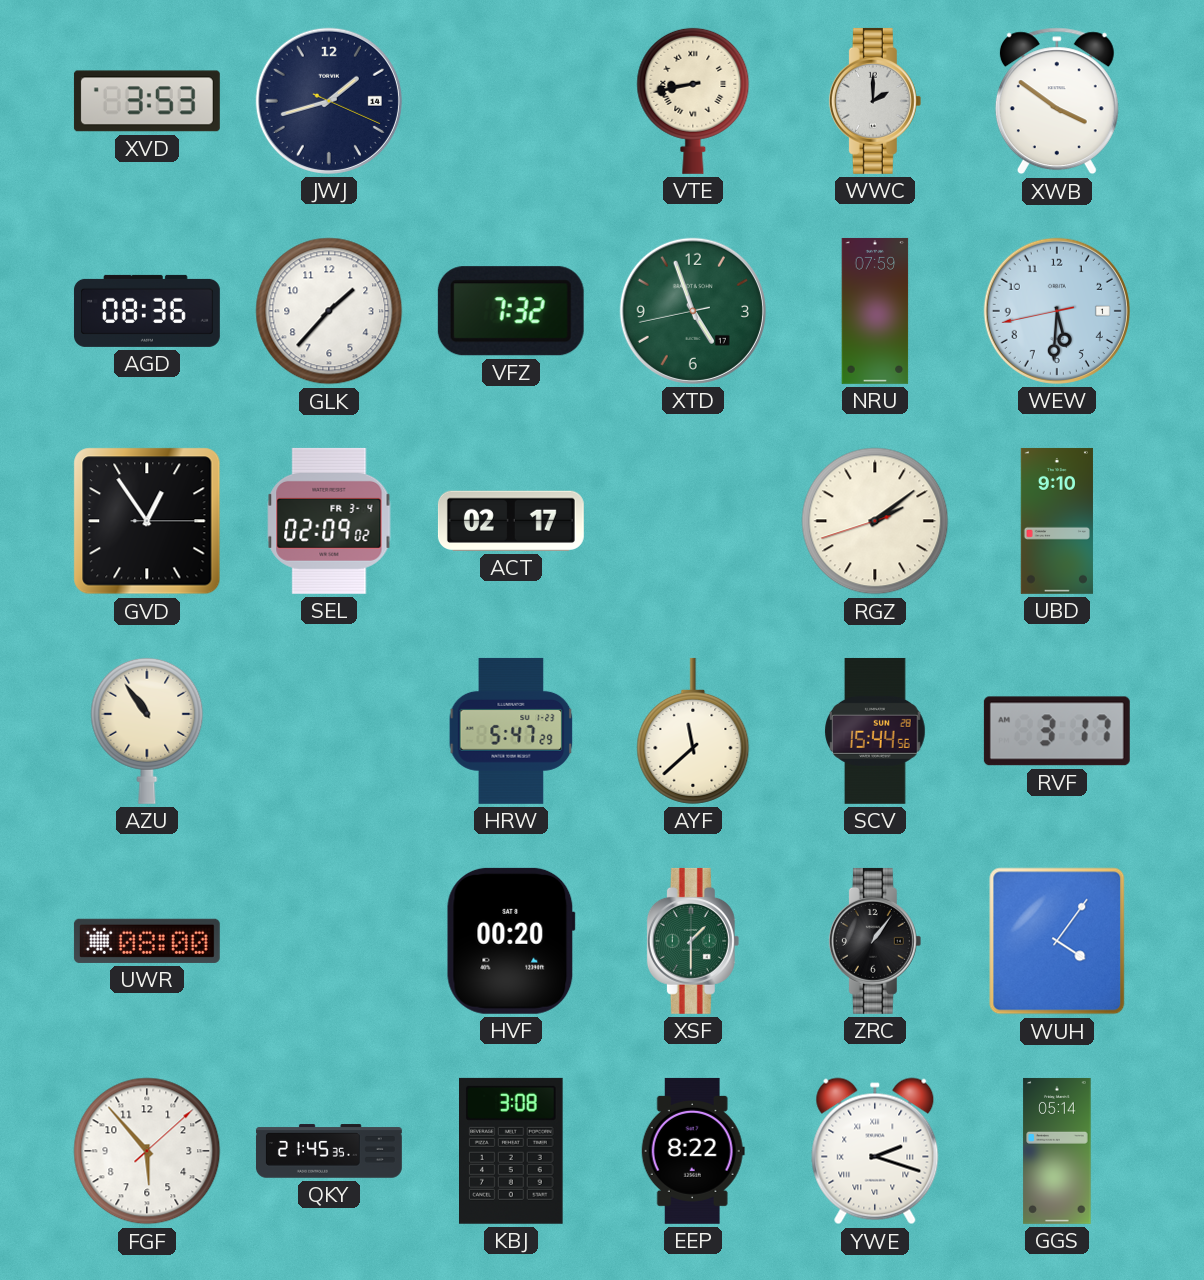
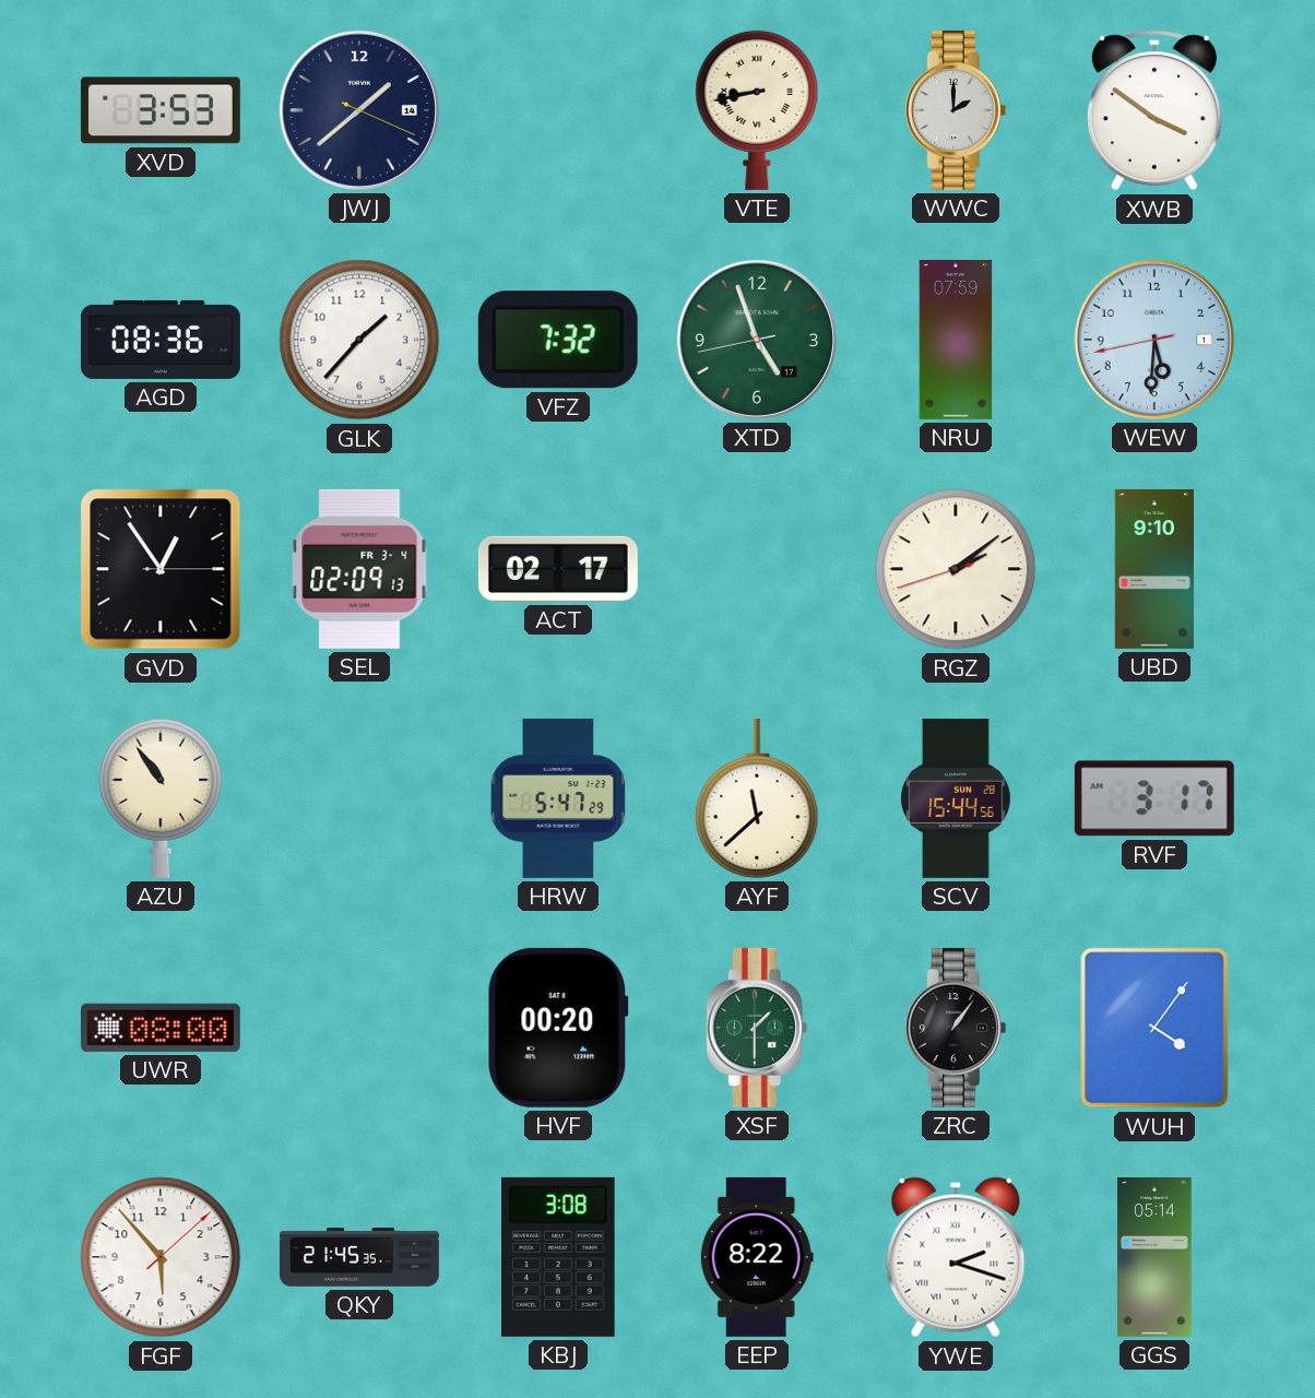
JWJ: 1:42 -> 1:38 (359, 110)
SEL: 02:09:02 -> 02:09:13 (359, 569)
